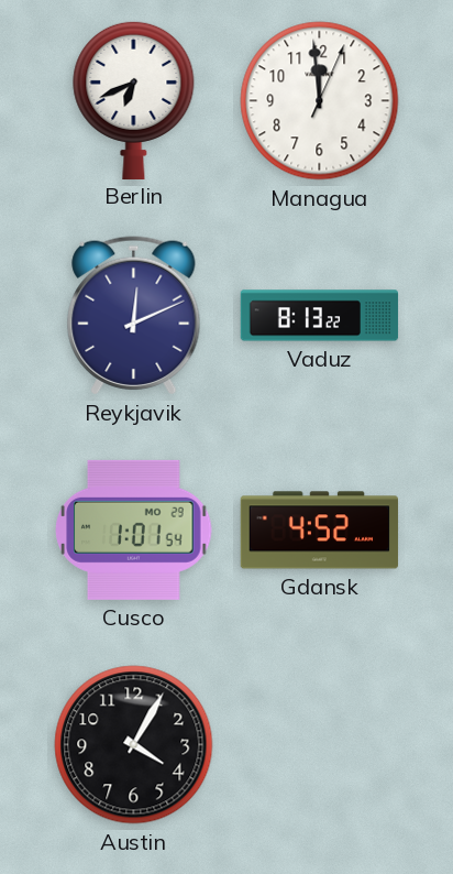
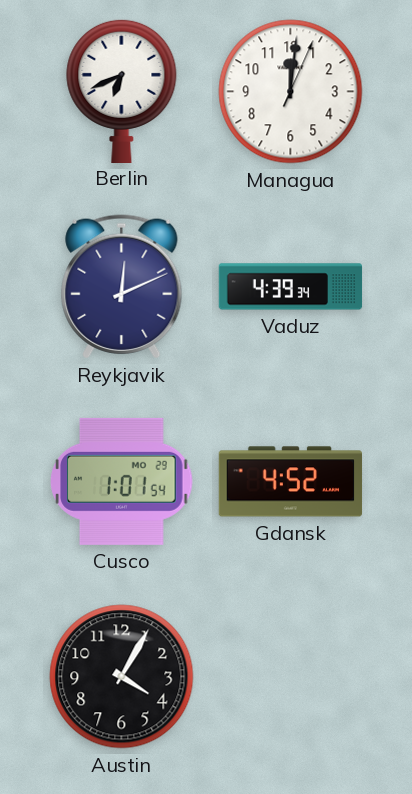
Managua: 11:59 -> 12:01 (291, 92)
Vaduz: 8:13 -> 4:39 (291, 287)
